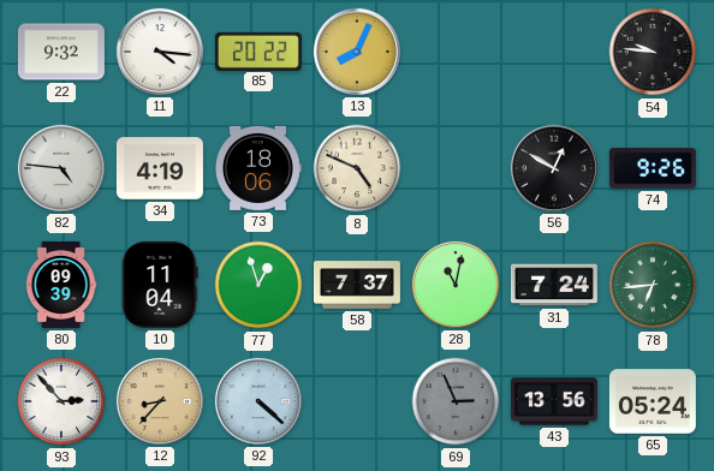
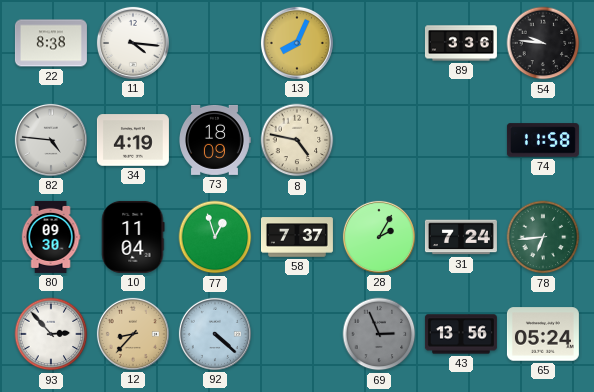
22: 9:32 -> 8:38 (51, 43)
85: 20:22 -> none (258, 50)
89: none -> 3:36 (461, 43)
73: 18:06 -> 18:09 (215, 140)
8: 4:49 -> 4:47 (297, 140)
56: 12:50 -> none (554, 168)
74: 9:26 -> 11:58 (543, 140)
80: 09:39 -> 09:30 (51, 237)
28: 11:02 -> 2:05 (379, 237)
